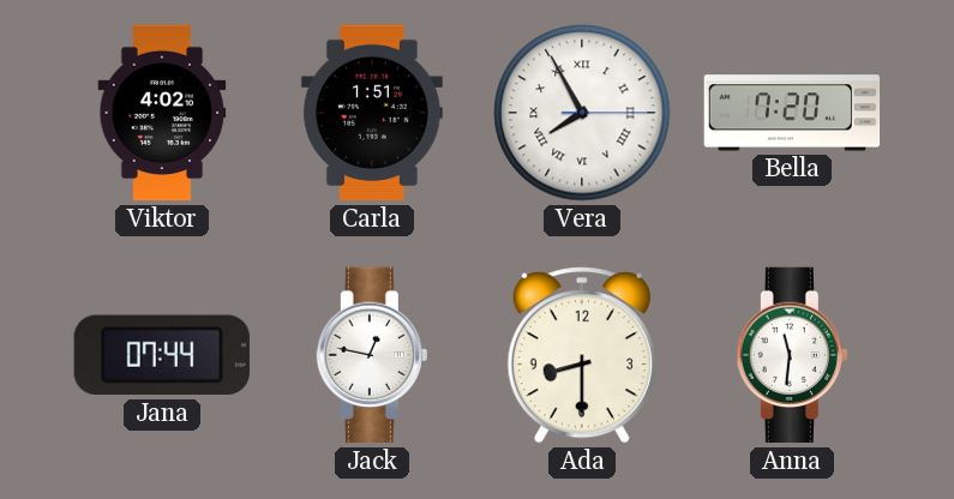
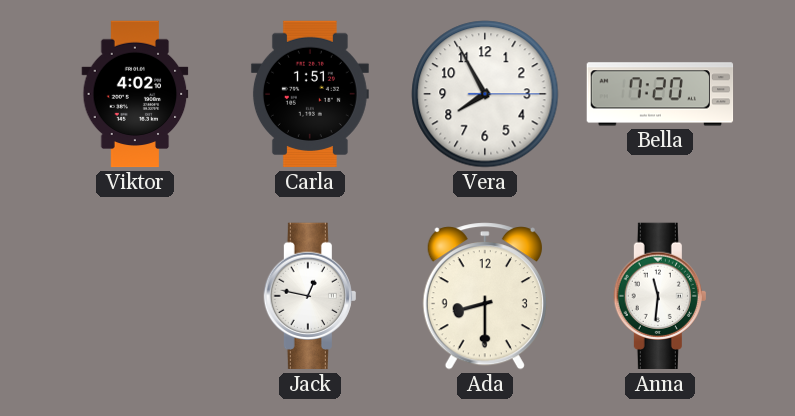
Vera numerals: Roman -> Arabic (485, 94)
Jana: 07:44 -> none (162, 355)
